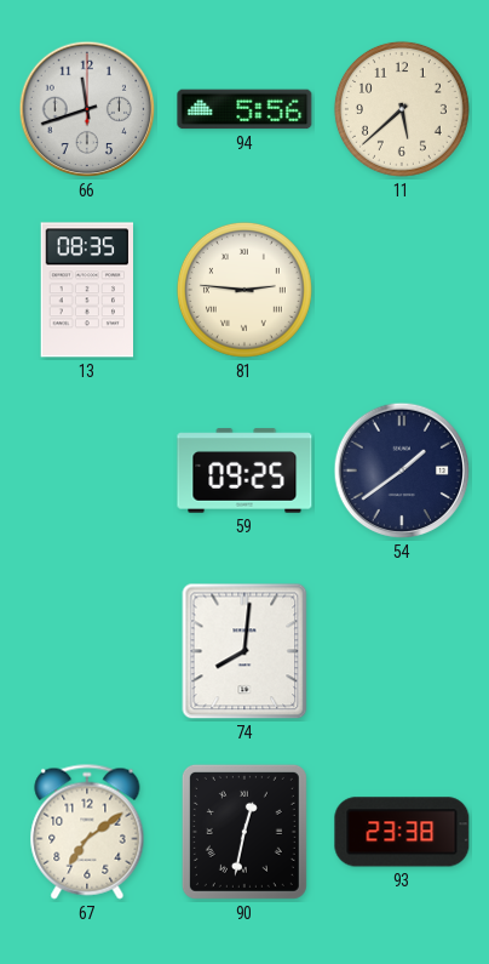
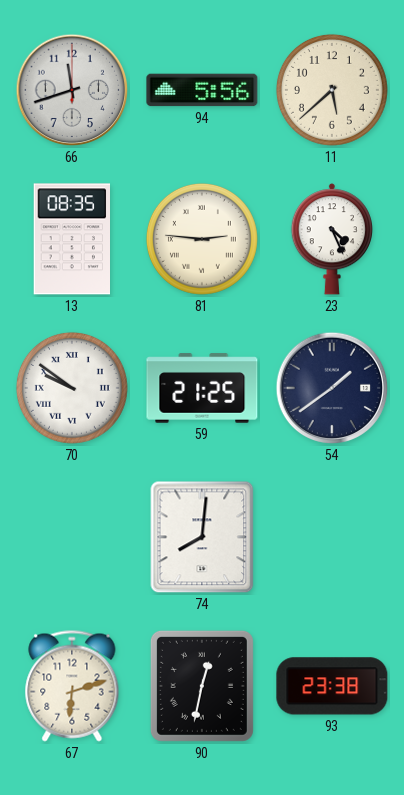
23: none -> 4:26 (331, 239)
70: none -> 9:51 (72, 388)
59: 09:25 -> 21:25 (202, 388)
67: 7:09 -> 6:12 (72, 686)
